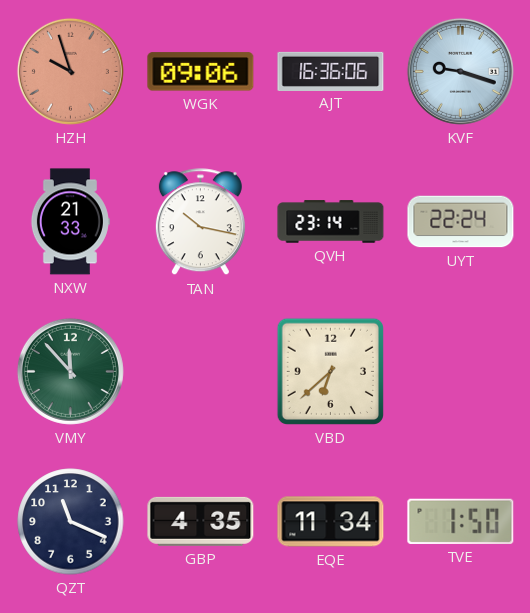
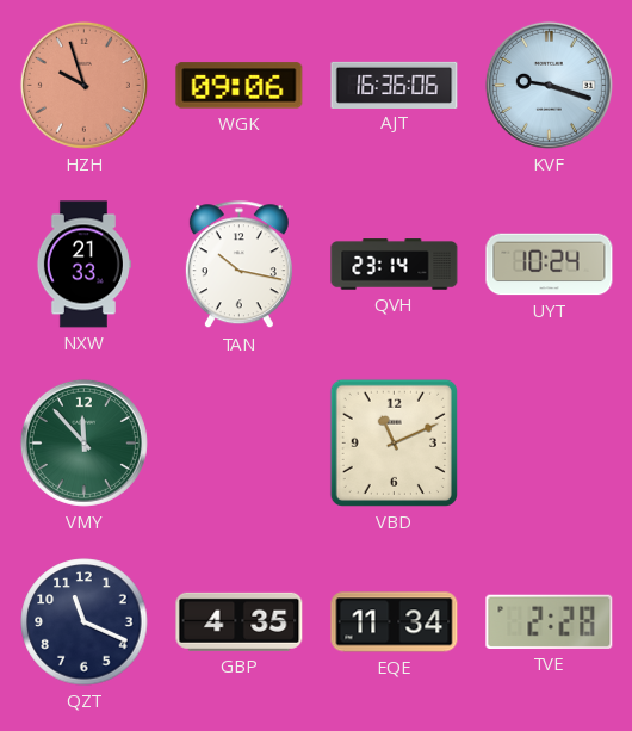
UYT: 22:24 -> 10:24 (550, 265)
VBD: 6:38 -> 11:11 (394, 442)
TVE: 1:50 -> 2:28 (550, 621)
